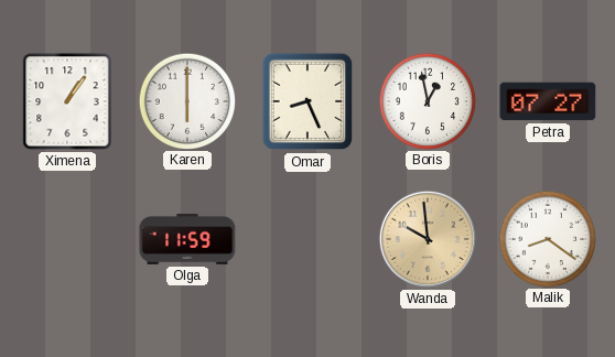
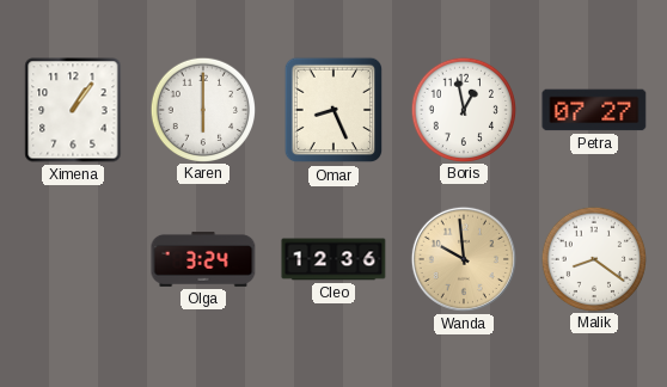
Olga: 11:59 -> 3:24 (203, 259)
Cleo: none -> 12:36 (333, 259)
